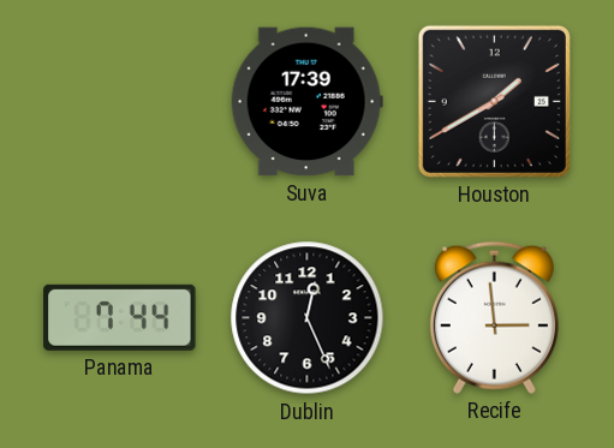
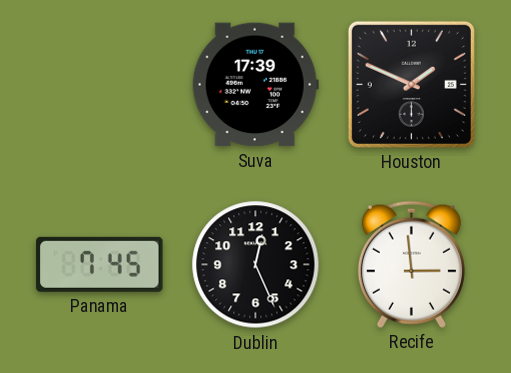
Houston: 1:40 -> 1:49 (411, 84)
Panama: 7:44 -> 7:45 (100, 264)
